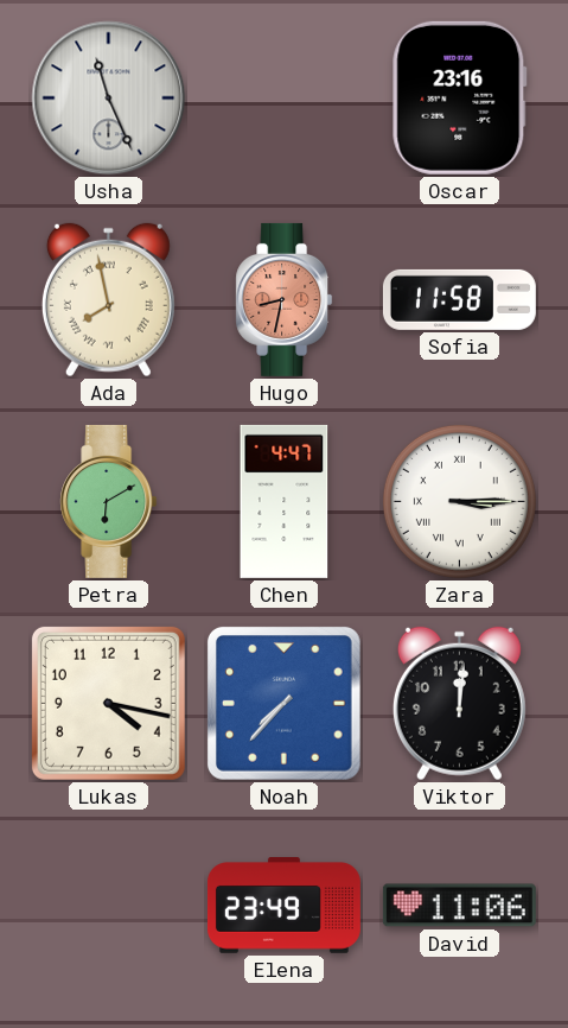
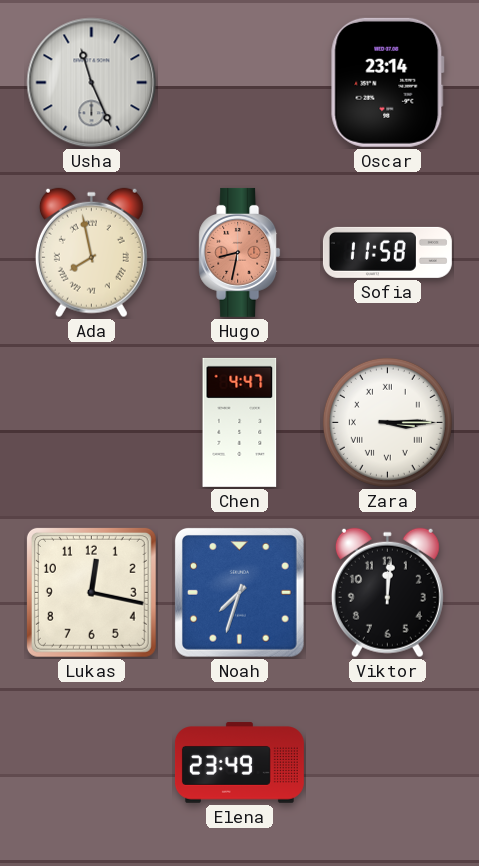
Oscar: 23:16 -> 23:14 (387, 82)
Petra: 6:10 -> none (109, 501)
Lukas: 4:17 -> 12:17 (91, 592)
Noah: 7:37 -> 7:33 (239, 592)
David: 11:06 -> none (459, 906)
